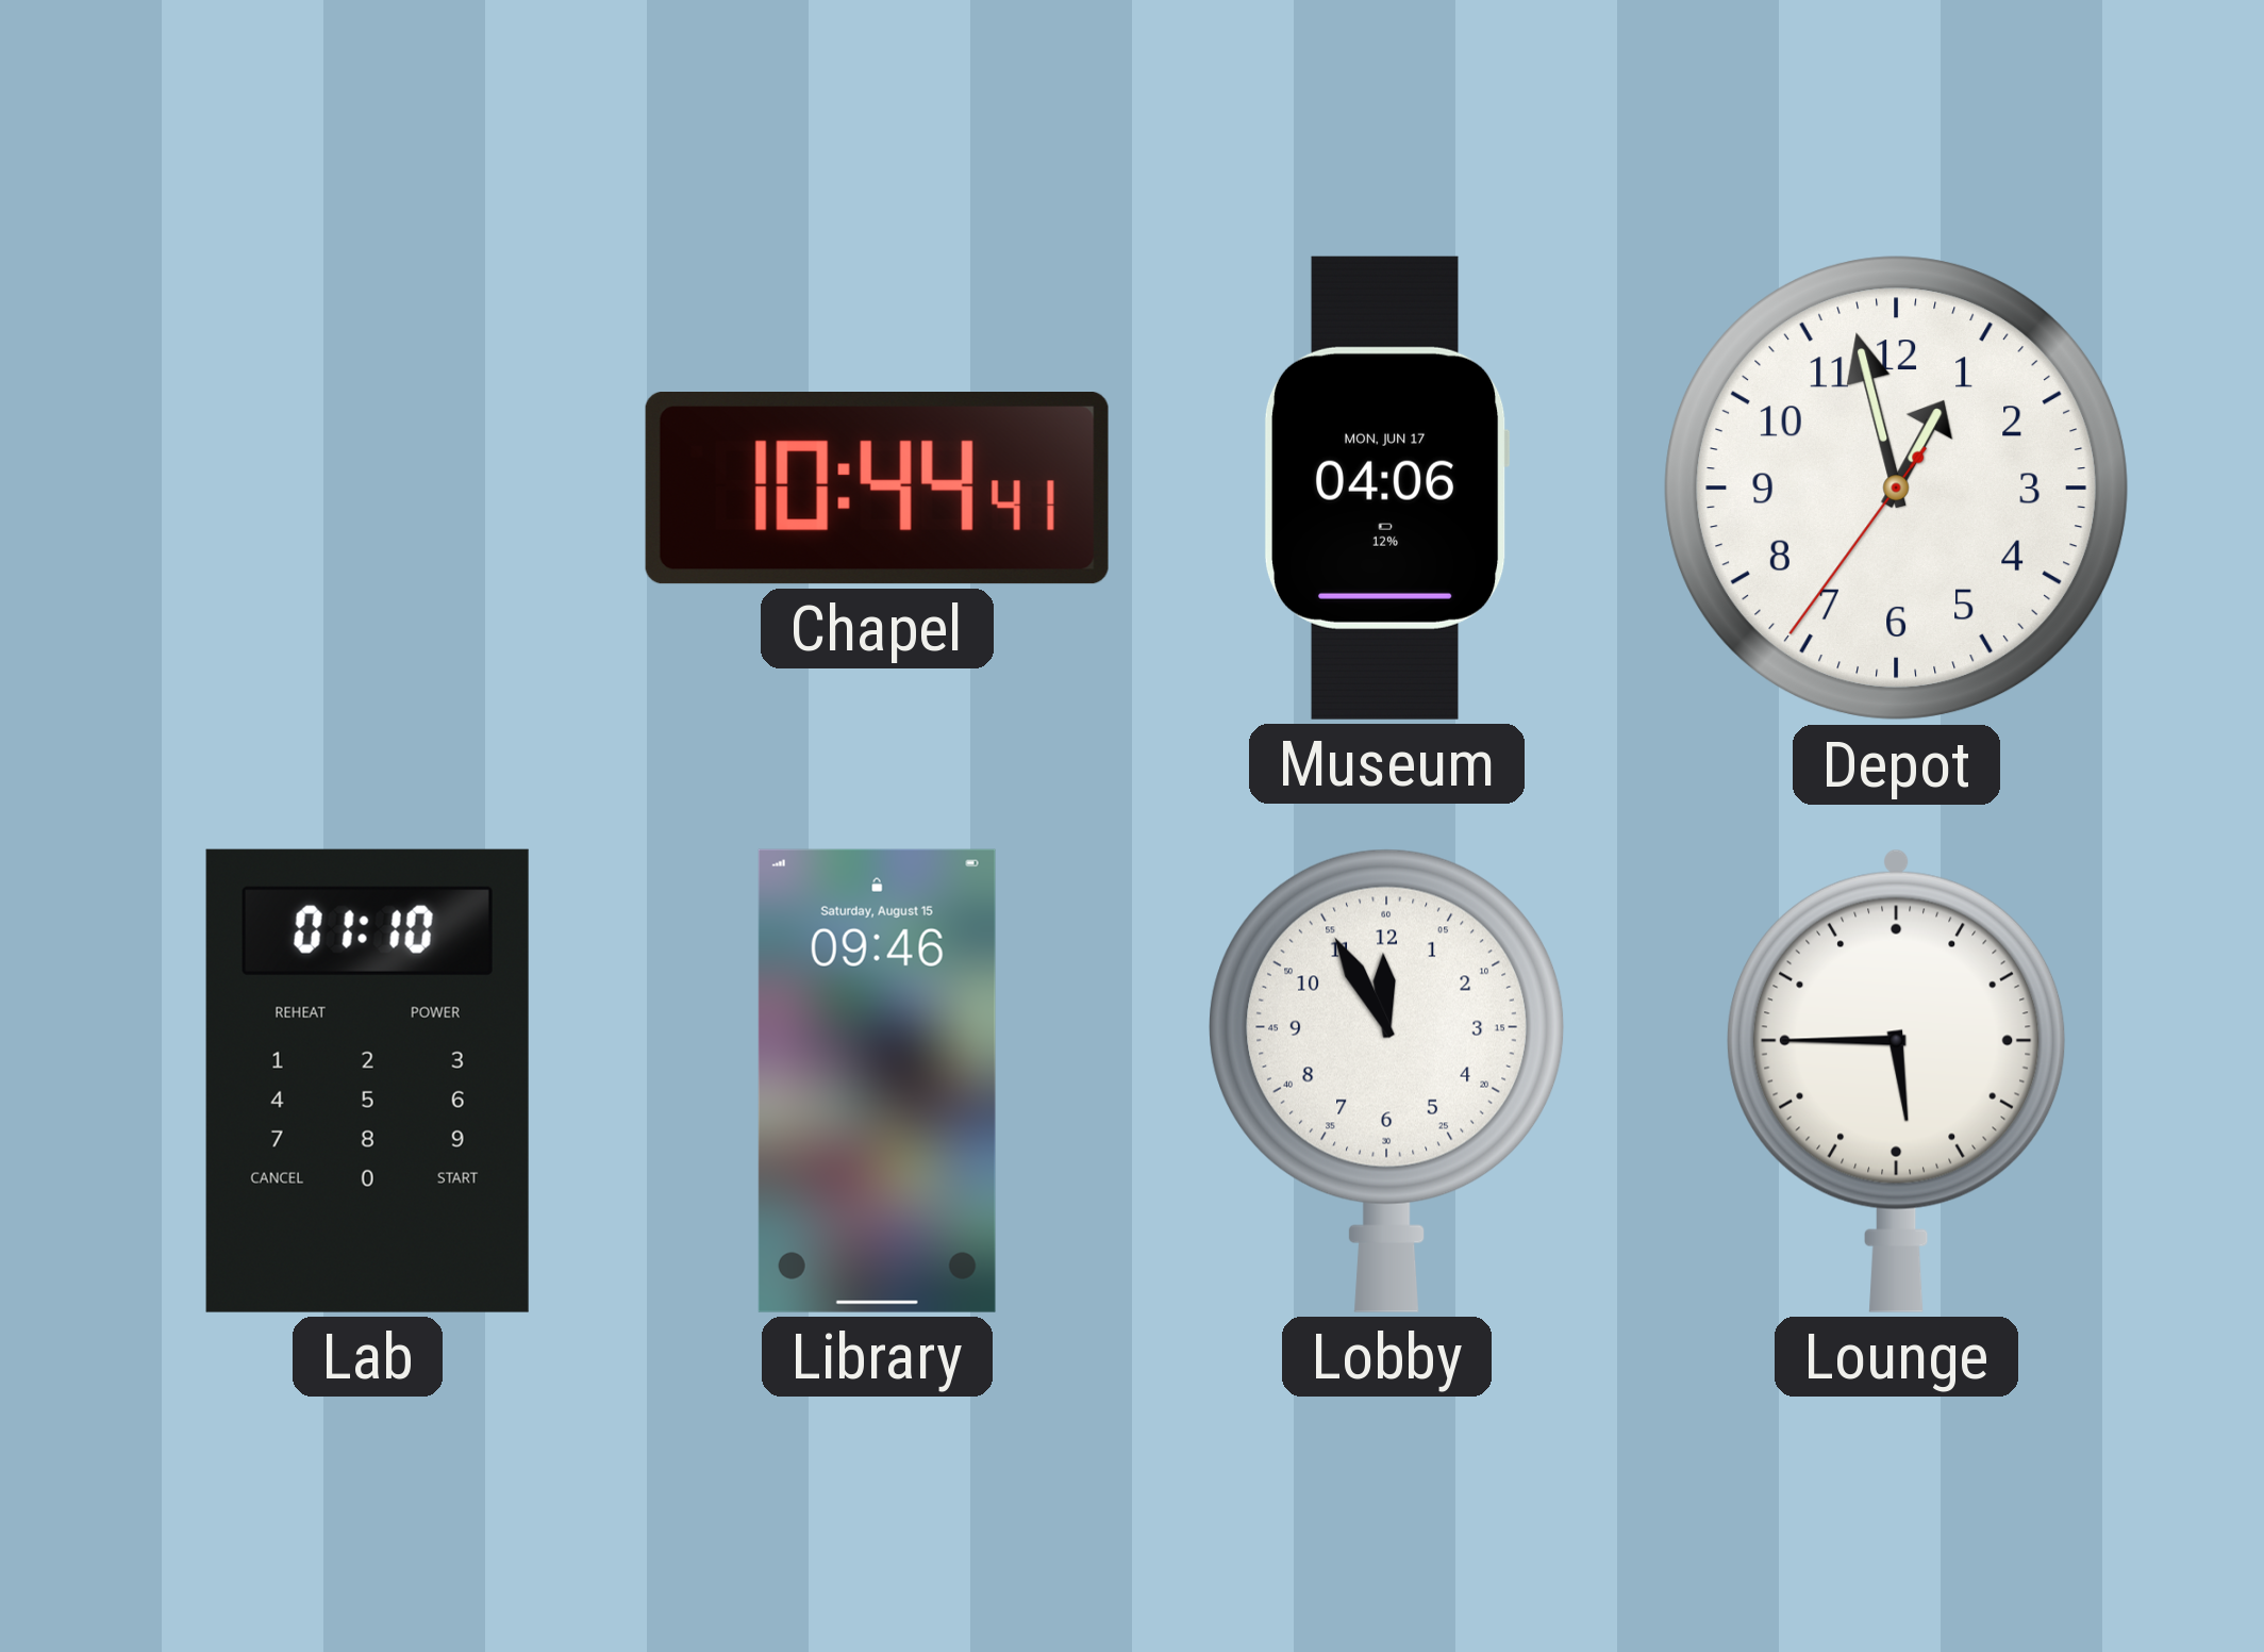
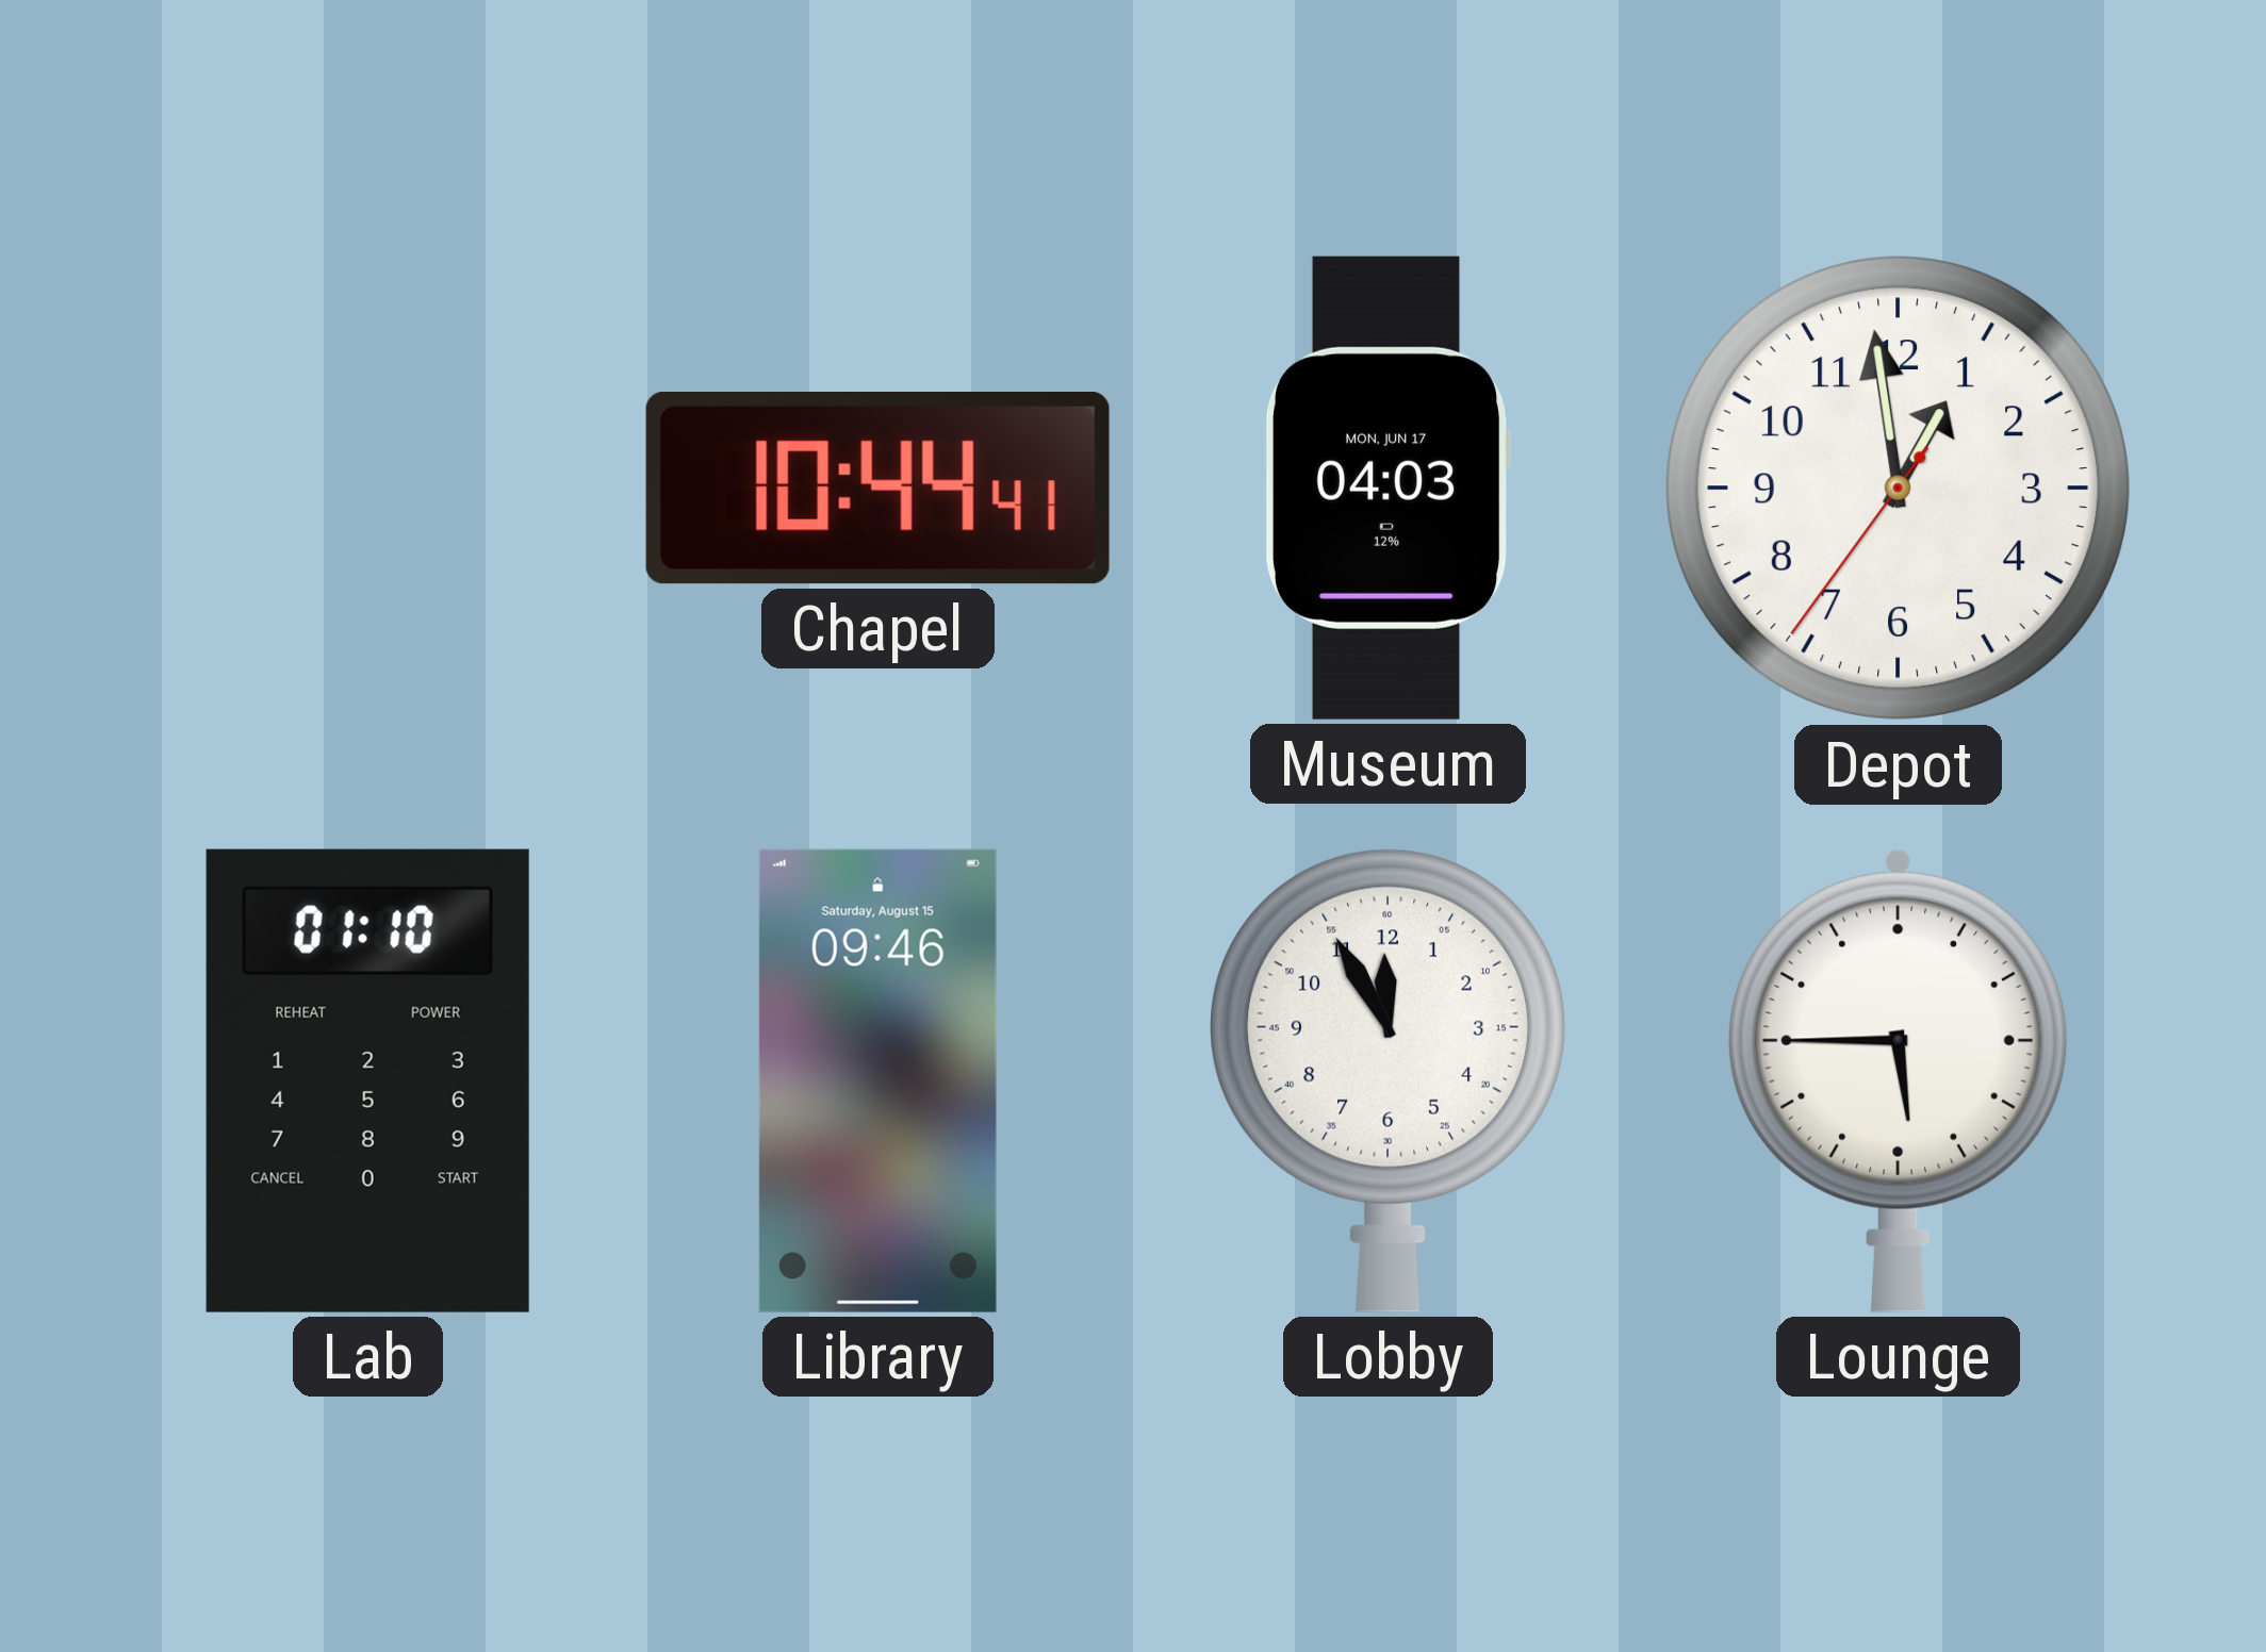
Museum: 04:06 -> 04:03 (1387, 488)
Depot: 12:57 -> 12:58 (1899, 489)
